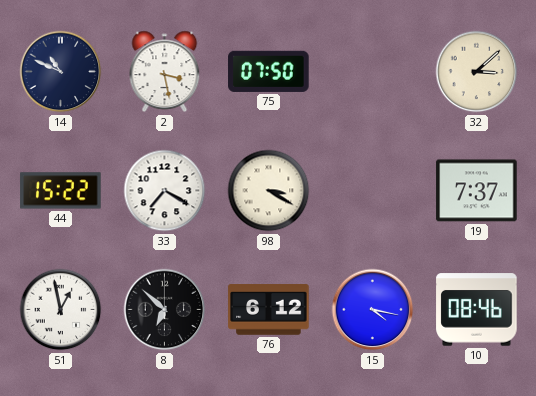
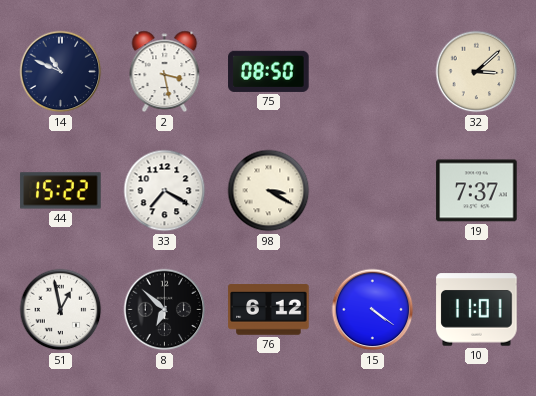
75: 07:50 -> 08:50 (269, 71)
15: 4:17 -> 4:21 (373, 310)
10: 08:46 -> 11:01 (477, 310)
